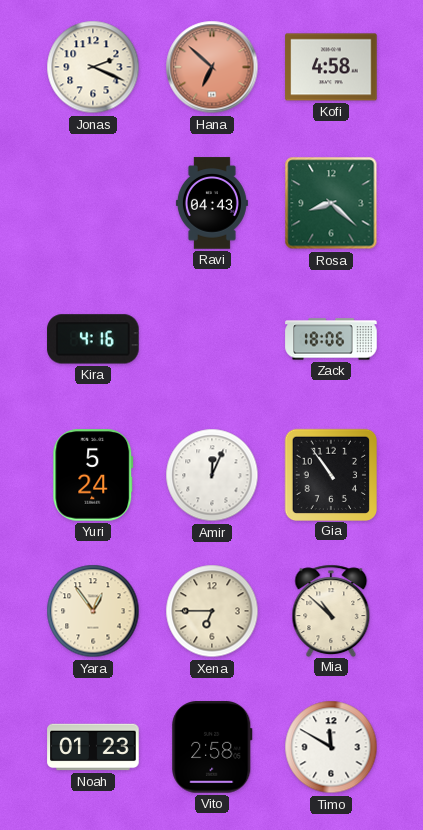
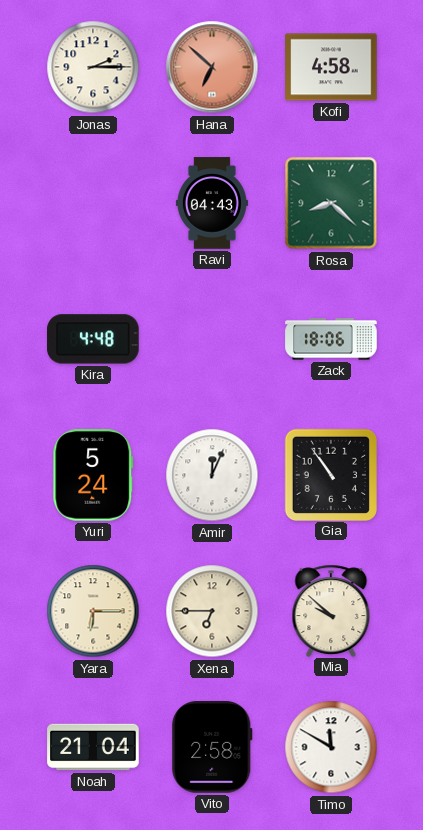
Jonas: 2:19 -> 2:15 (93, 67)
Kira: 4:16 -> 4:48 (93, 339)
Yara: 12:54 -> 6:15 (93, 611)
Mia: 10:52 -> 9:52 (331, 610)
Noah: 01:23 -> 21:04 (93, 747)
